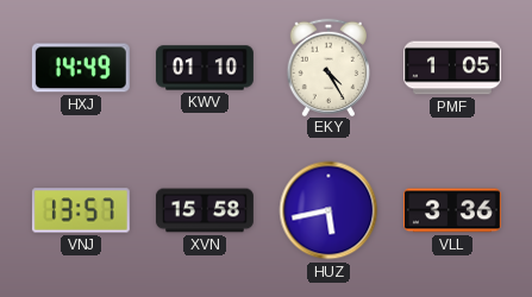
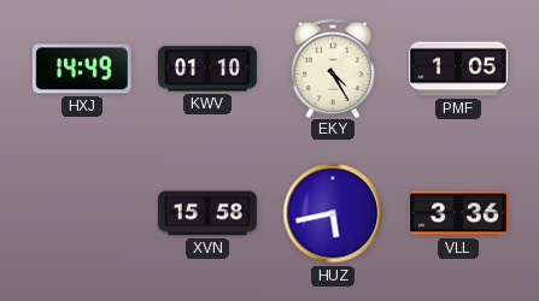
VNJ: 13:57 -> none (81, 210)
